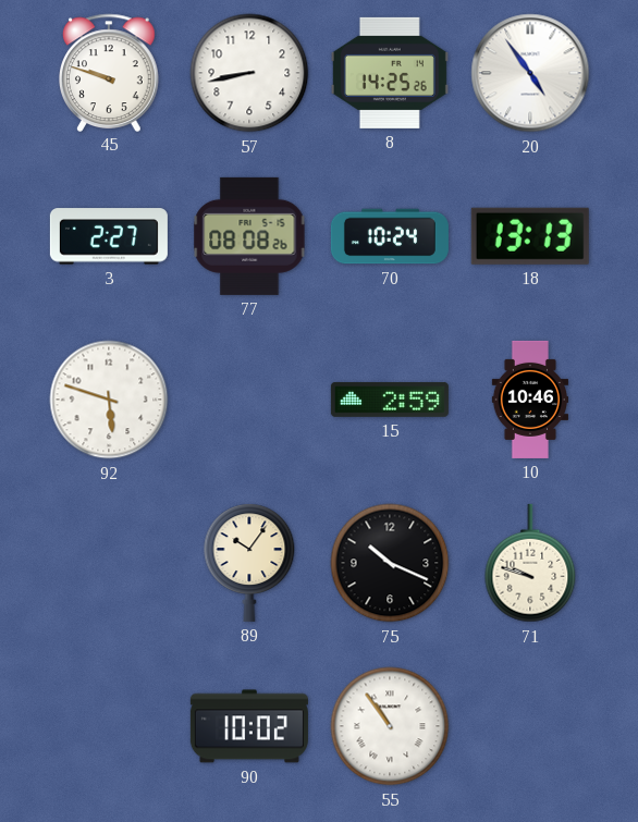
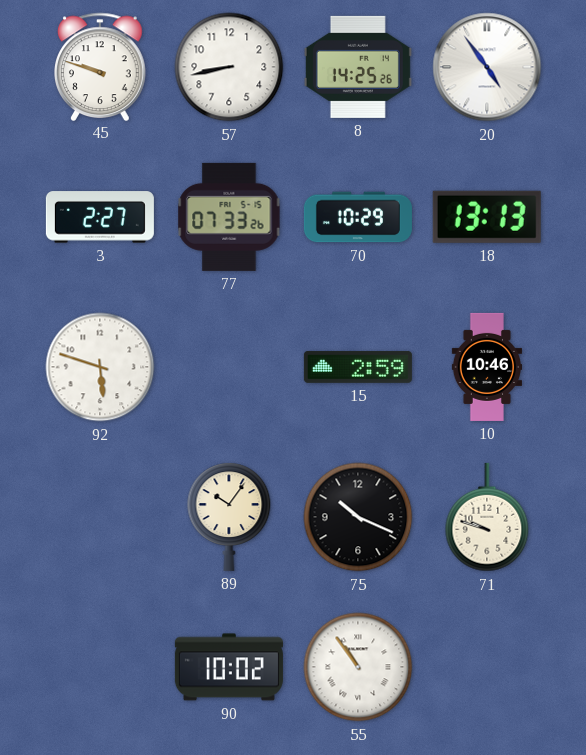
77: 08:08 -> 07:33 (229, 217)
70: 10:24 -> 10:29 (358, 217)
